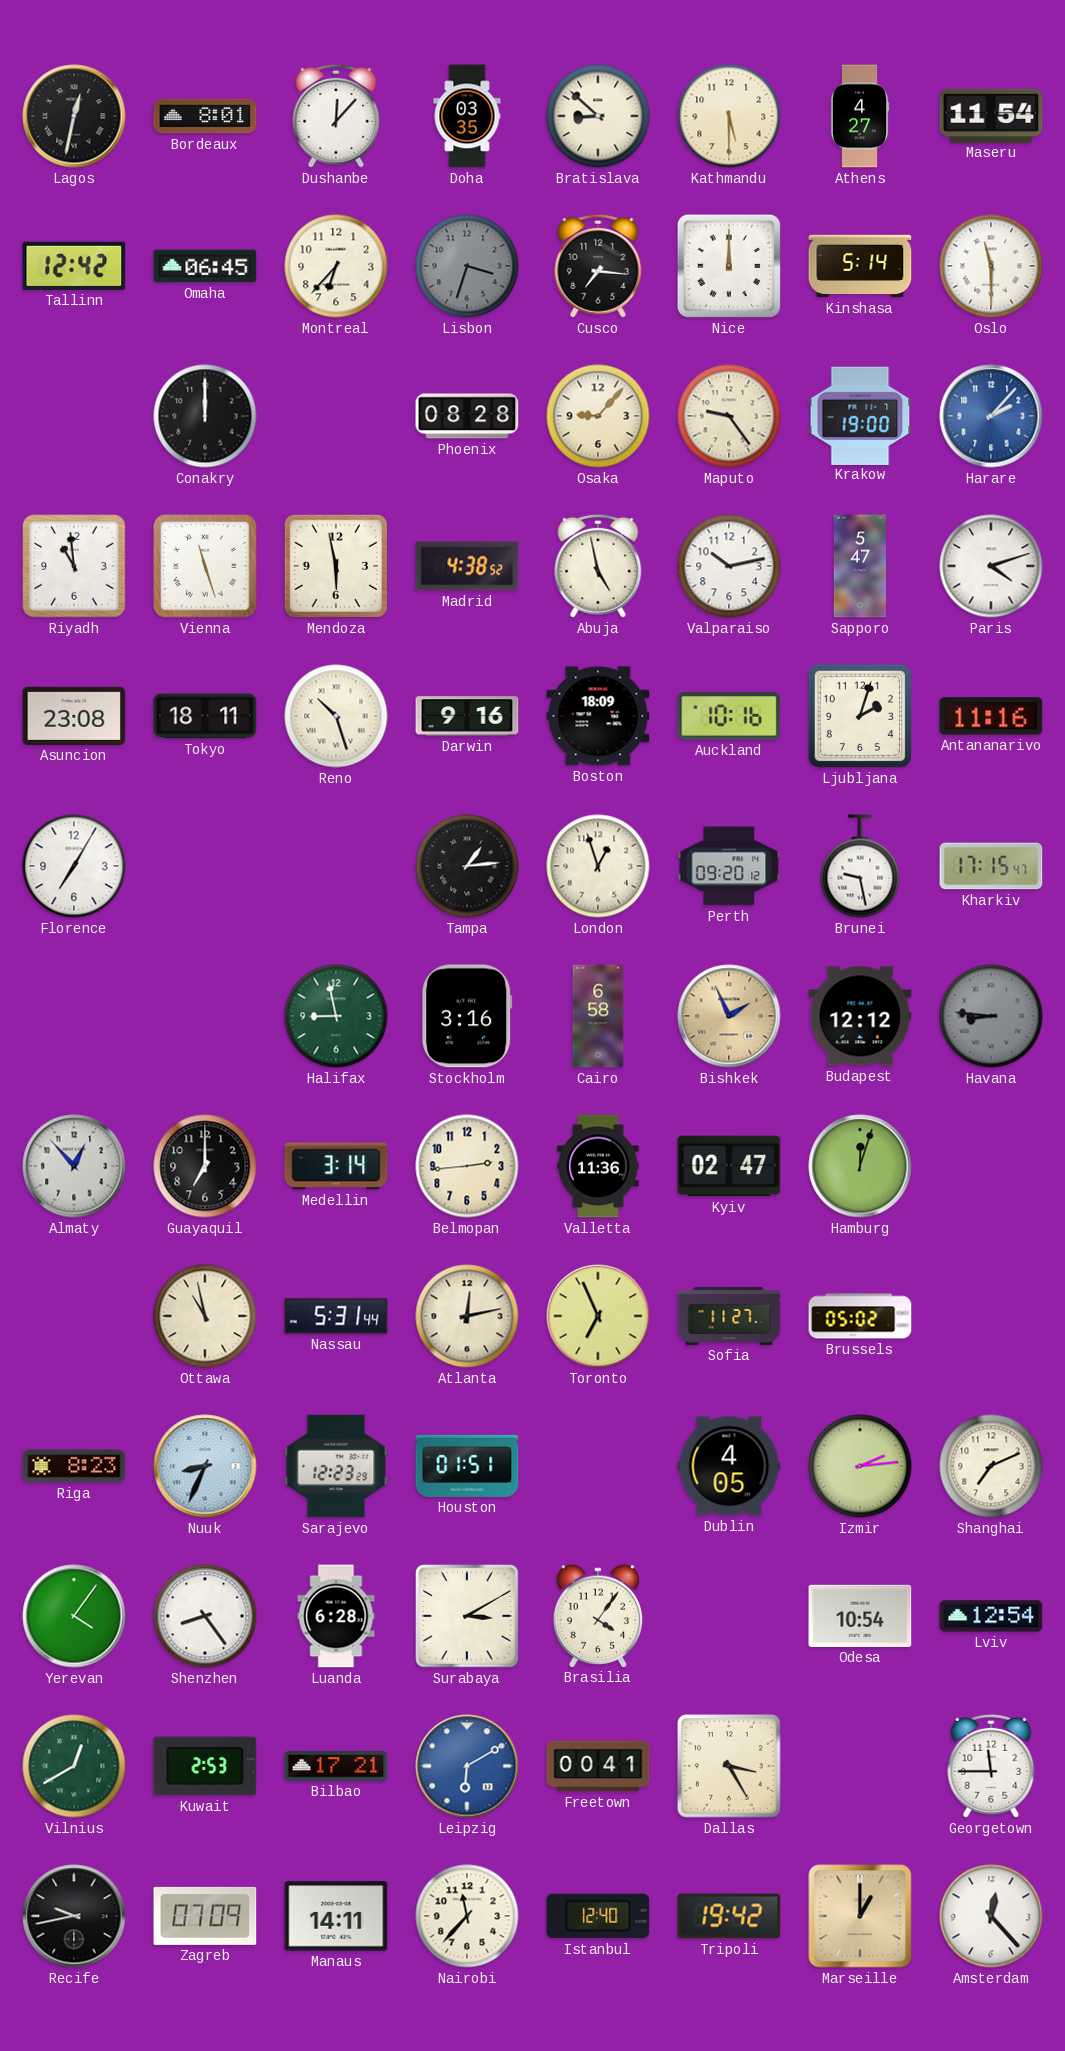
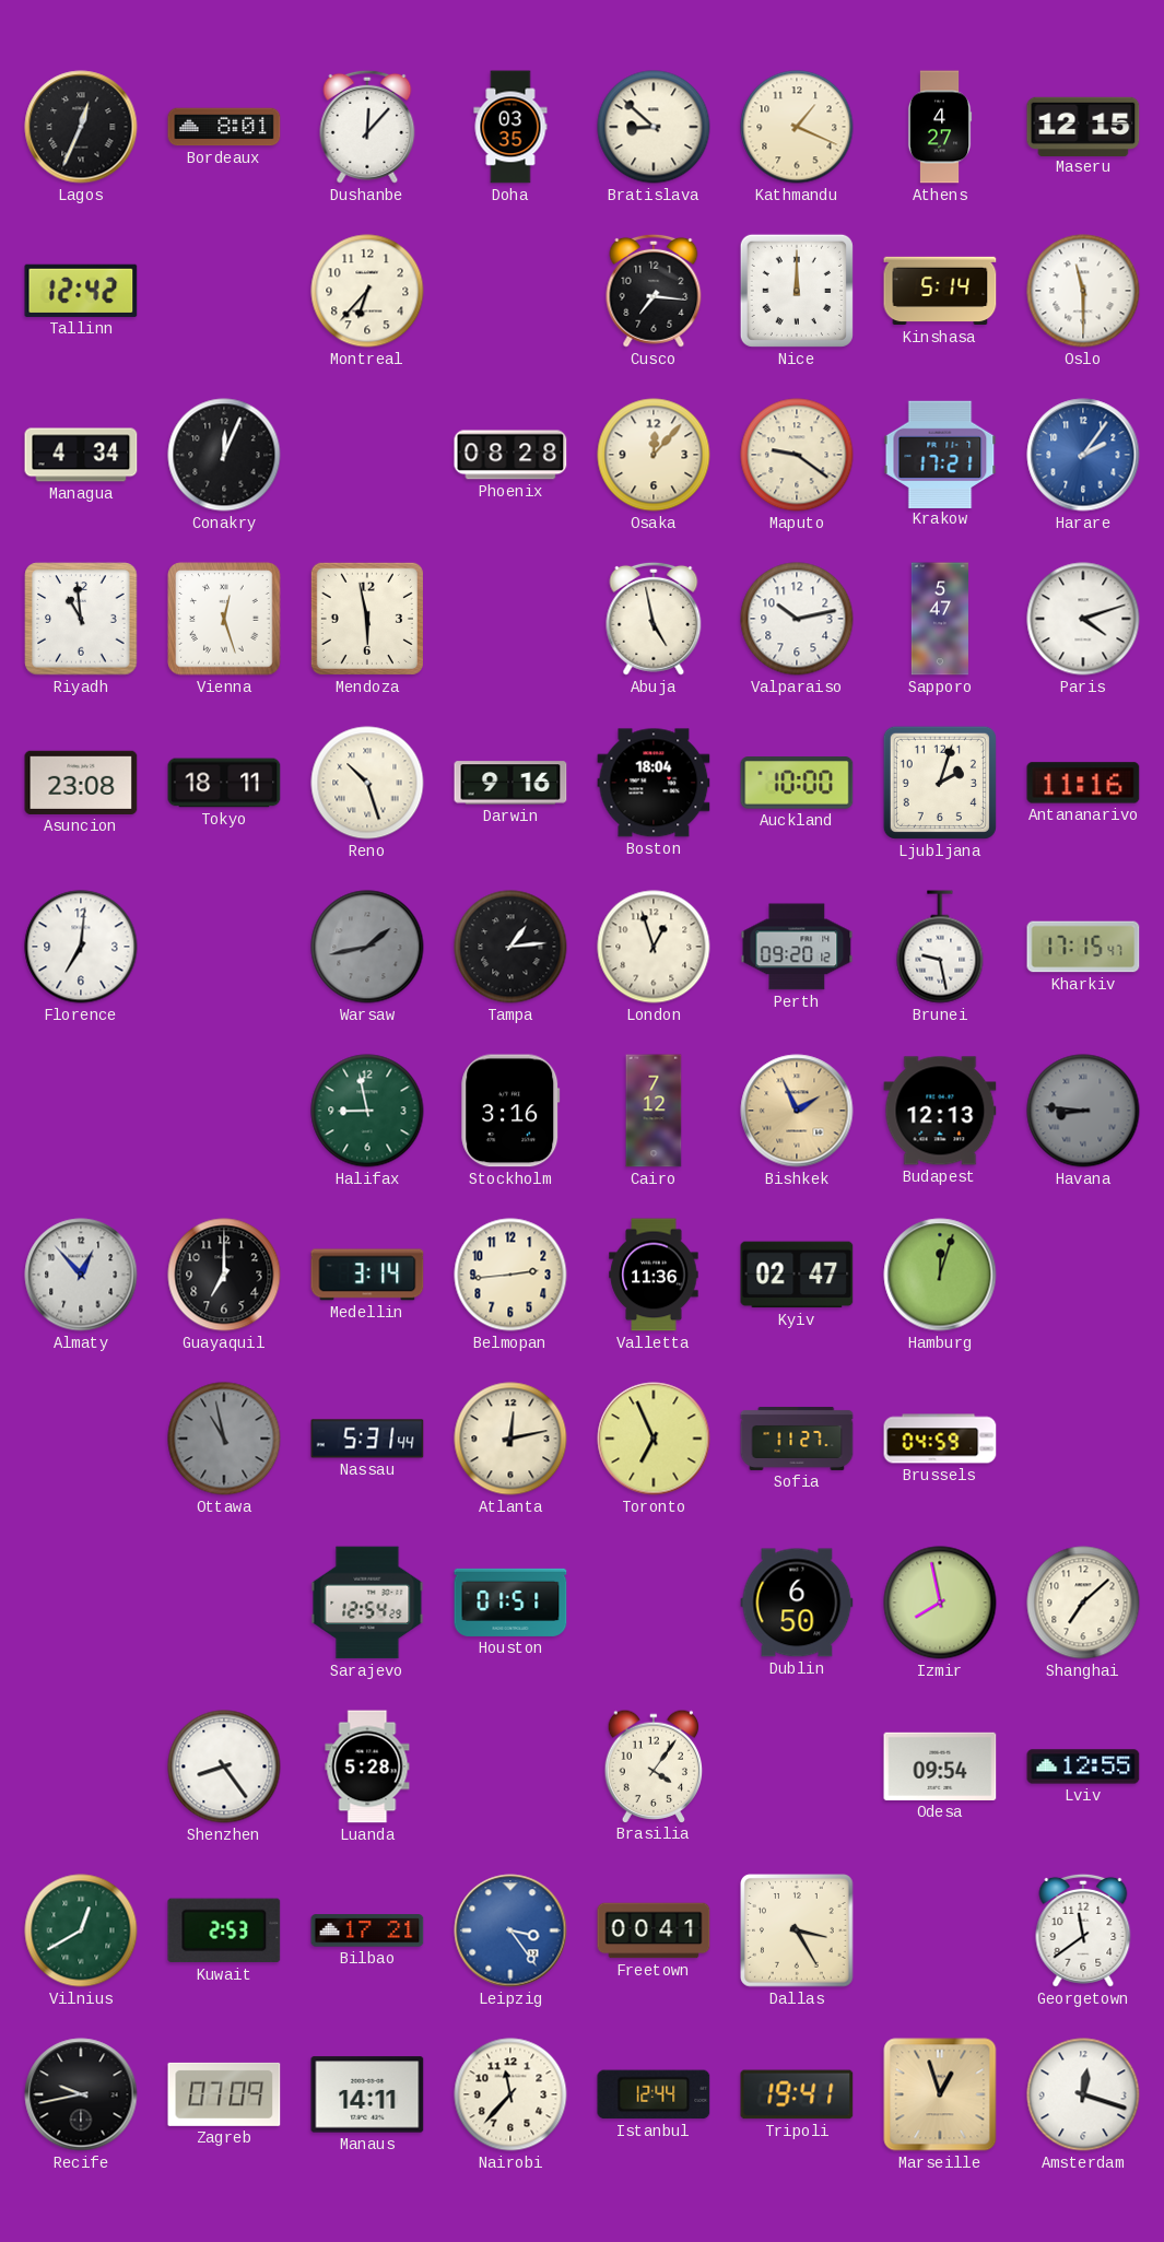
Lagos: 12:32 -> 12:34 (81, 127)
Kathmandu: 5:30 -> 1:19 (797, 127)
Maseru: 11:54 -> 12:15 (1083, 126)
Omaha: 06:45 -> none (205, 266)
Lisbon: 3:33 -> none (467, 266)
Managua: none -> 4:34 (81, 455)
Conakry: 12:00 -> 12:04 (224, 455)
Osaka: 9:07 -> 12:07 (654, 455)
Maputo: 9:24 -> 9:21 (797, 455)
Krakow: 19:00 -> 17:21 (940, 454)
Harare: 2:07 -> 2:06 (1083, 455)
Vienna: 11:27 -> 12:27 (224, 619)
Madrid: 4:38 -> none (467, 566)
Boston: 18:09 -> 18:04 (654, 783)
Auckland: 10:16 -> 10:00 (797, 783)
Florence: 7:05 -> 7:01 (81, 947)
Warsaw: none -> 1:43 (367, 947)
Cairo: 6:58 -> 7:12 (654, 1111)
Budapest: 12:12 -> 12:13 (940, 1111)
Ottawa dial: cream -> grey (224, 1439)
Brussels: 05:02 -> 04:59 (940, 1439)
Riga: 8:23 -> none (74, 1466)
Nuuk: 8:34 -> none (205, 1466)
Sarajevo: 12:23 -> 12:54 (367, 1603)
Dublin: 4:05 -> 6:50 (797, 1603)
Izmir: 2:14 -> 7:58 (940, 1603)
Shanghai: 7:11 -> 7:08 (1083, 1603)
Yerevan: 4:06 -> none (74, 1616)
Luanda: 6:28 -> 5:28 (367, 1766)
Surabaya: 3:10 -> none (468, 1617)
Odesa: 10:54 -> 09:54 (940, 1766)
Lviv: 12:54 -> 12:55 (1083, 1766)
Leipzig: 6:10 -> 3:24 (510, 1930)
Georgetown: 11:45 -> 11:39 (1083, 1930)
Istanbul: 12:40 -> 12:44 (654, 2094)
Tripoli: 19:42 -> 19:41 (797, 2094)
Marseille: 1:00 -> 12:57 (940, 2094)
Amsterdam: 12:23 -> 12:18 (1083, 2094)
